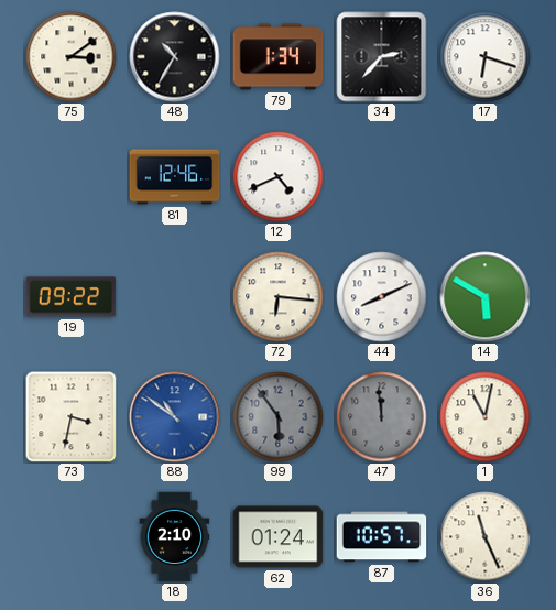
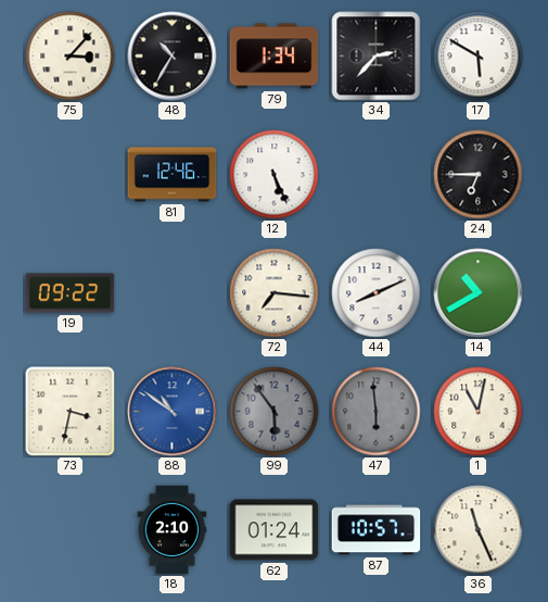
75: 3:09 -> 3:07 (71, 57)
17: 6:18 -> 5:50 (479, 57)
12: 4:41 -> 5:26 (275, 175)
24: none -> 6:45 (479, 175)
72: 6:16 -> 7:16 (275, 293)
14: 5:50 -> 10:40 (479, 293)
47: 11:59 -> 5:59 (377, 412)
